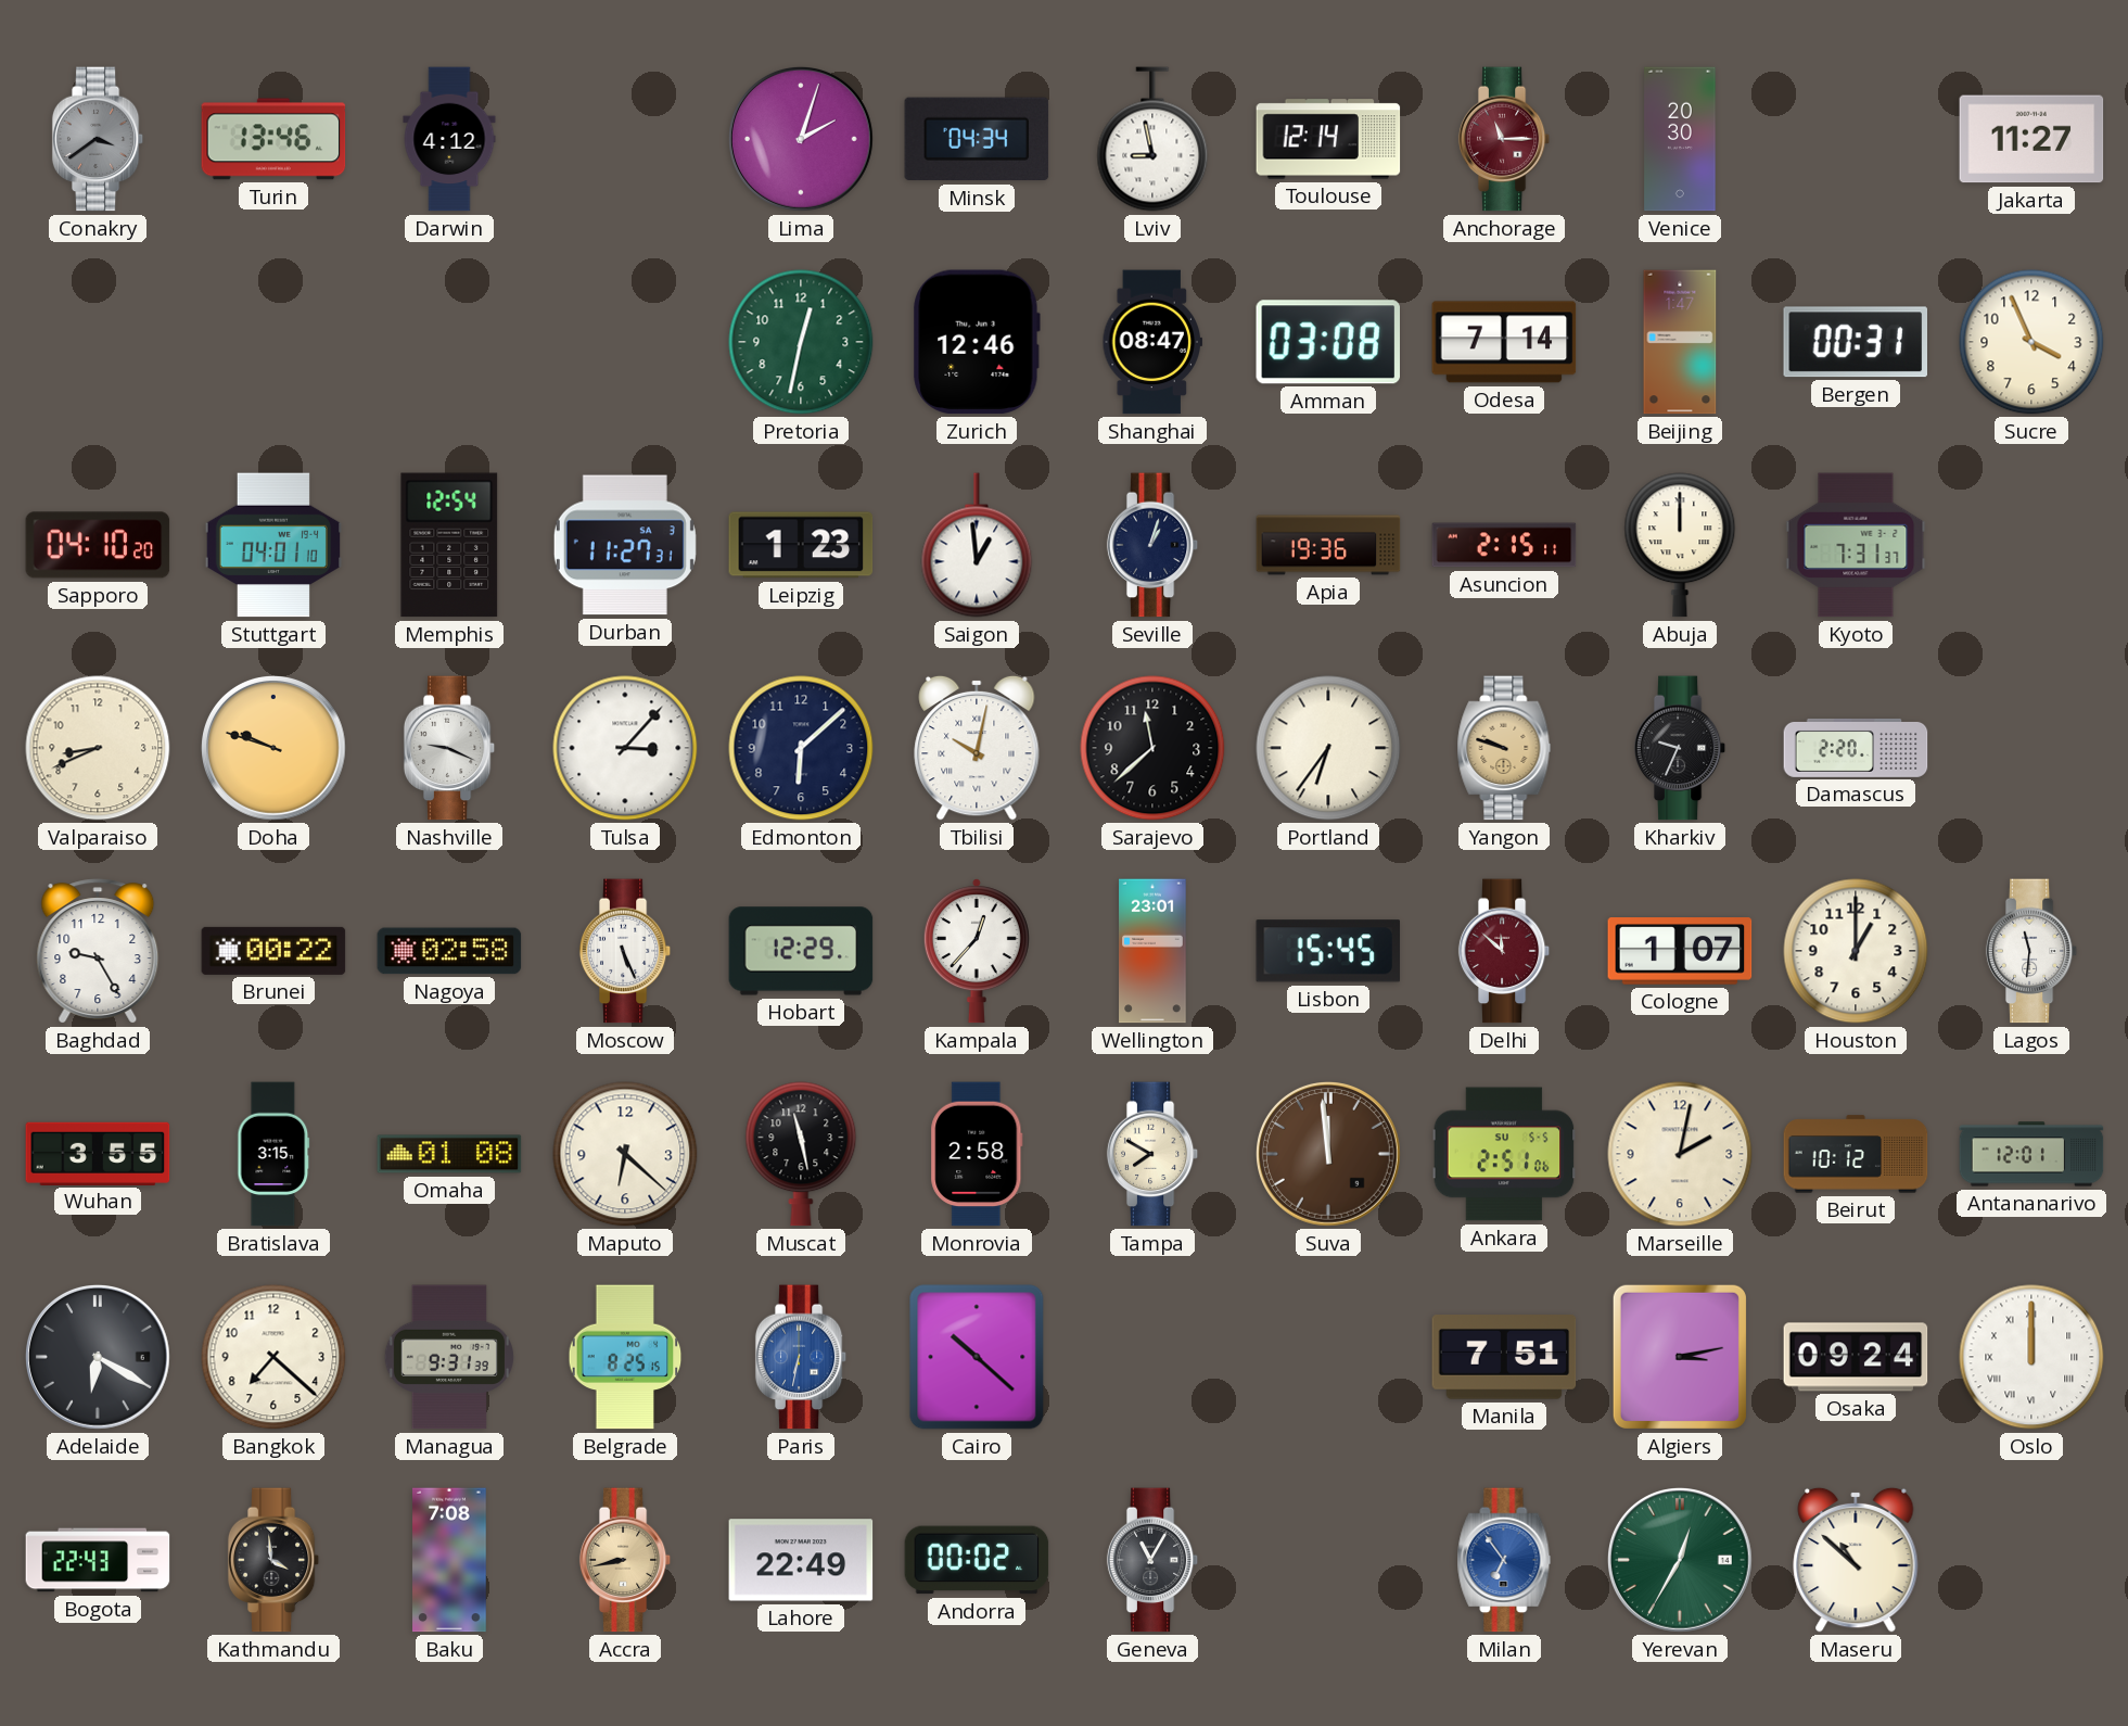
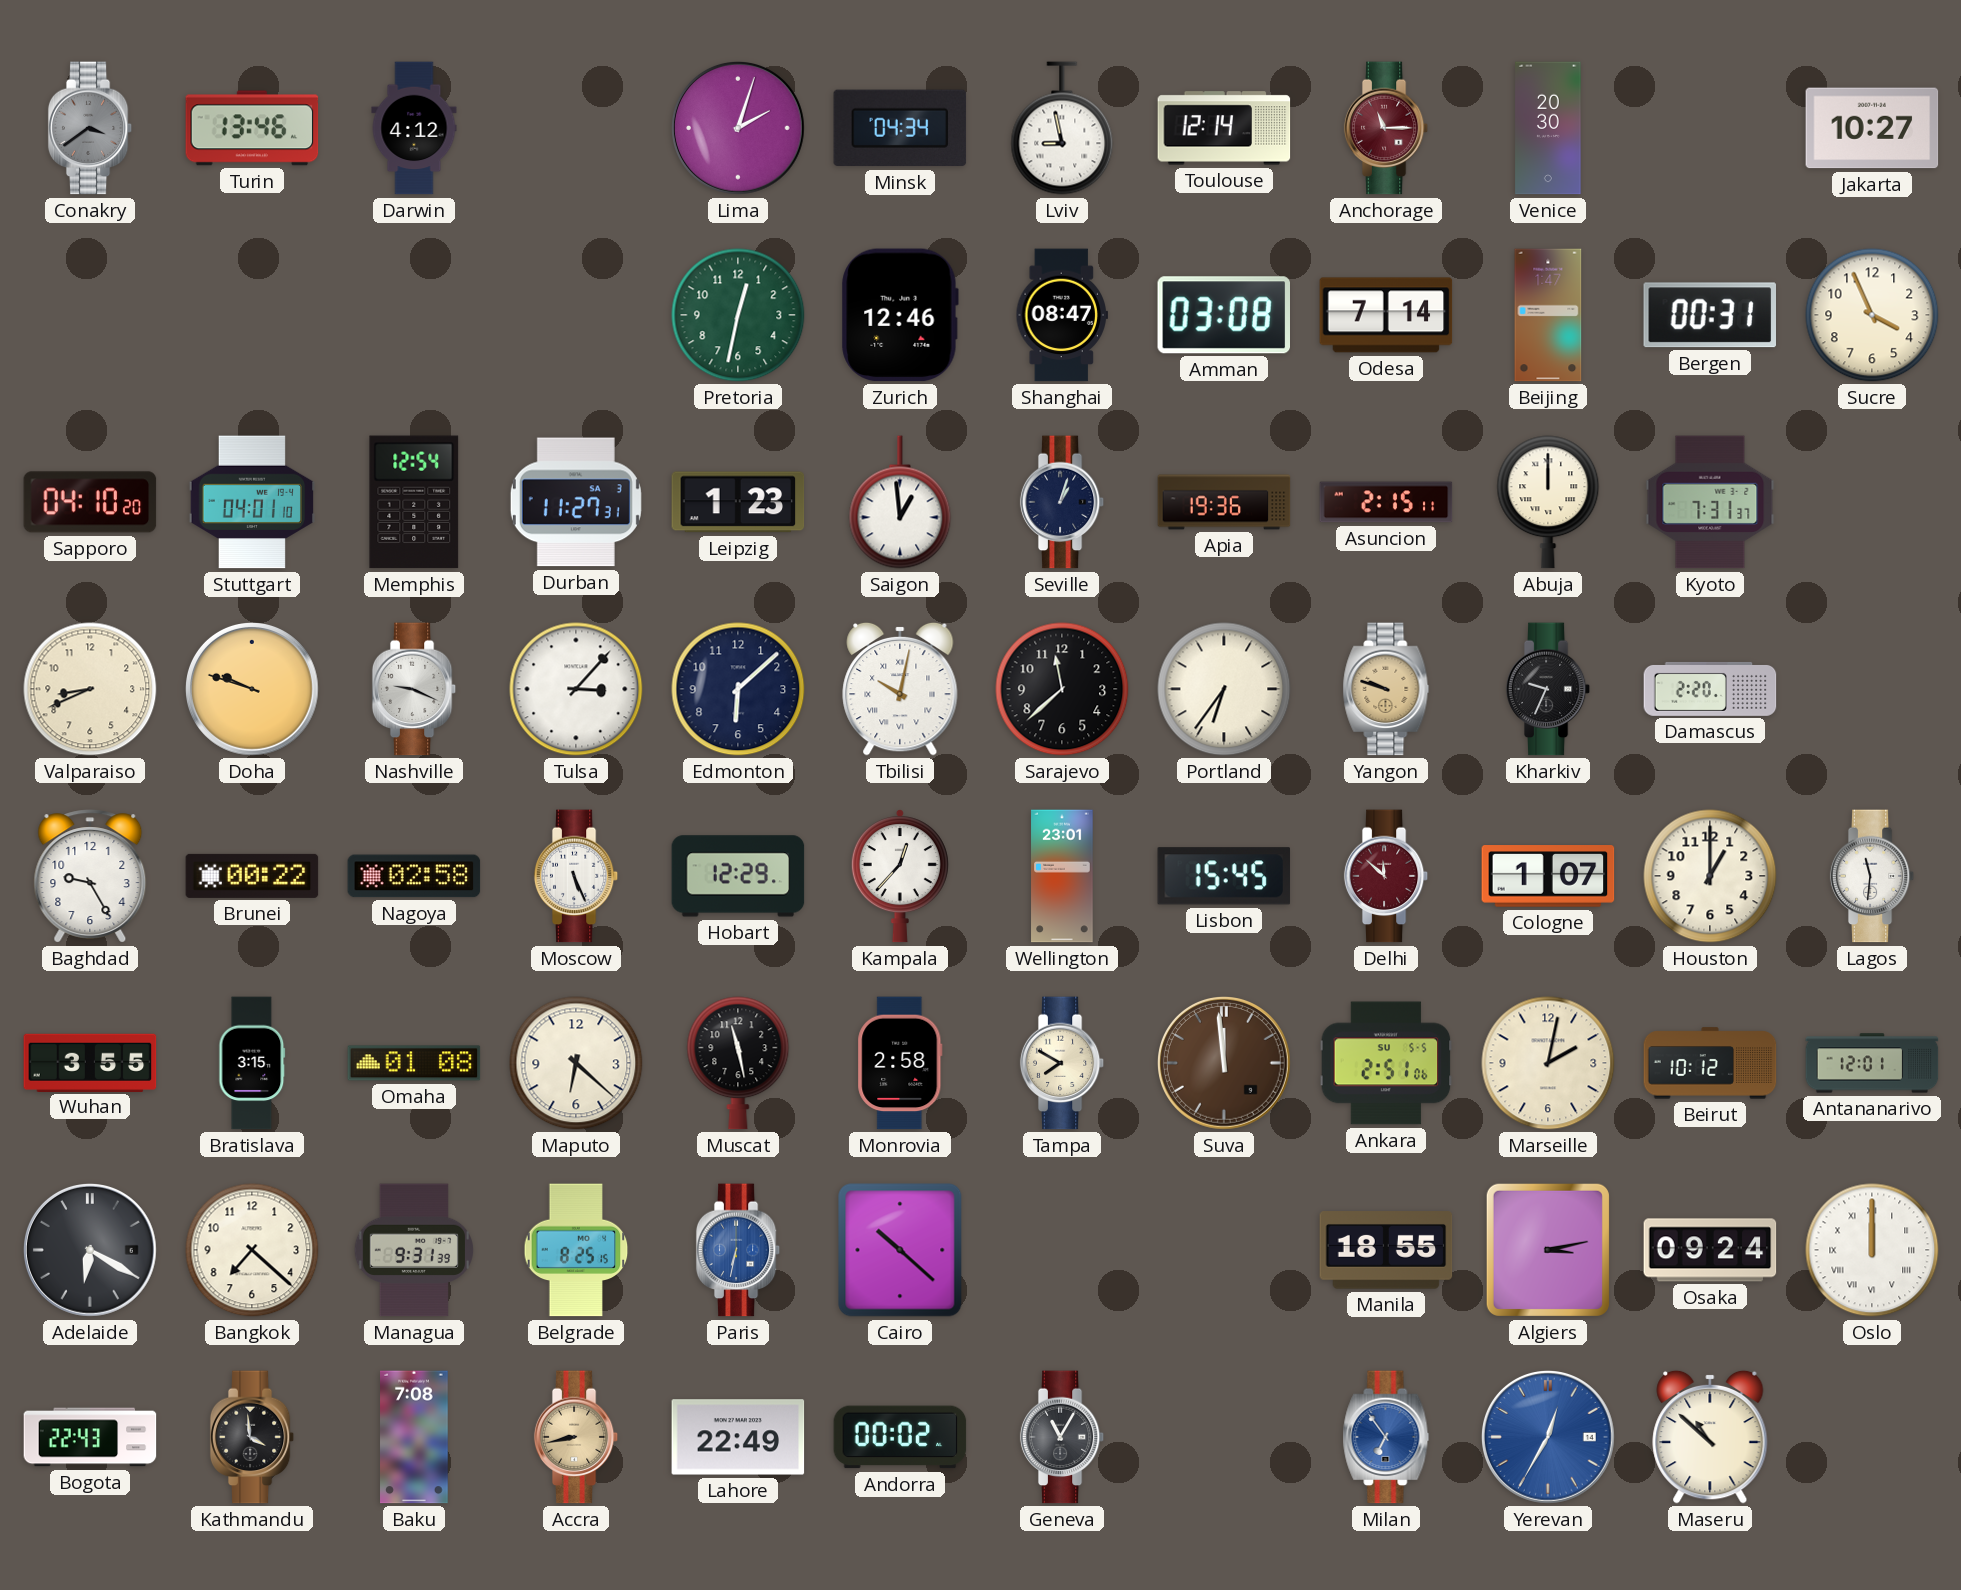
Jakarta: 11:27 -> 10:27 (1872, 128)
Manila: 7:51 -> 18:55 (1386, 1250)
Yerevan dial: green -> blue (1549, 1438)
